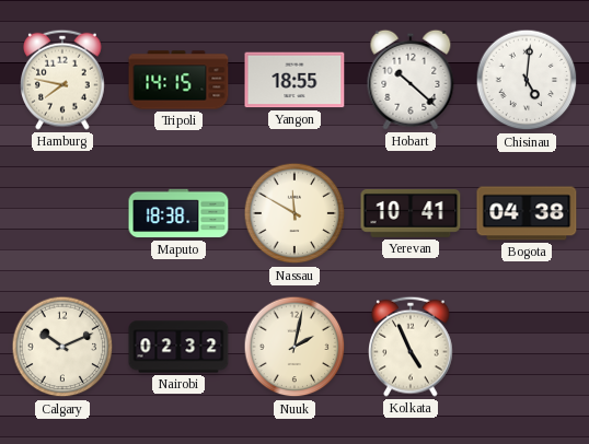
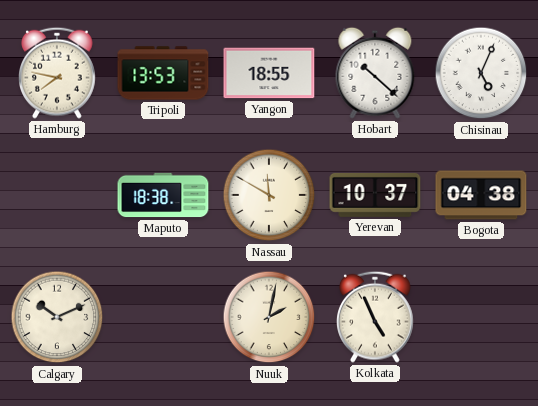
Tripoli: 14:15 -> 13:53 (163, 73)
Chisinau: 5:01 -> 5:04 (481, 73)
Yerevan: 10:41 -> 10:37 (375, 195)
Nairobi: 02:32 -> none (178, 347)
